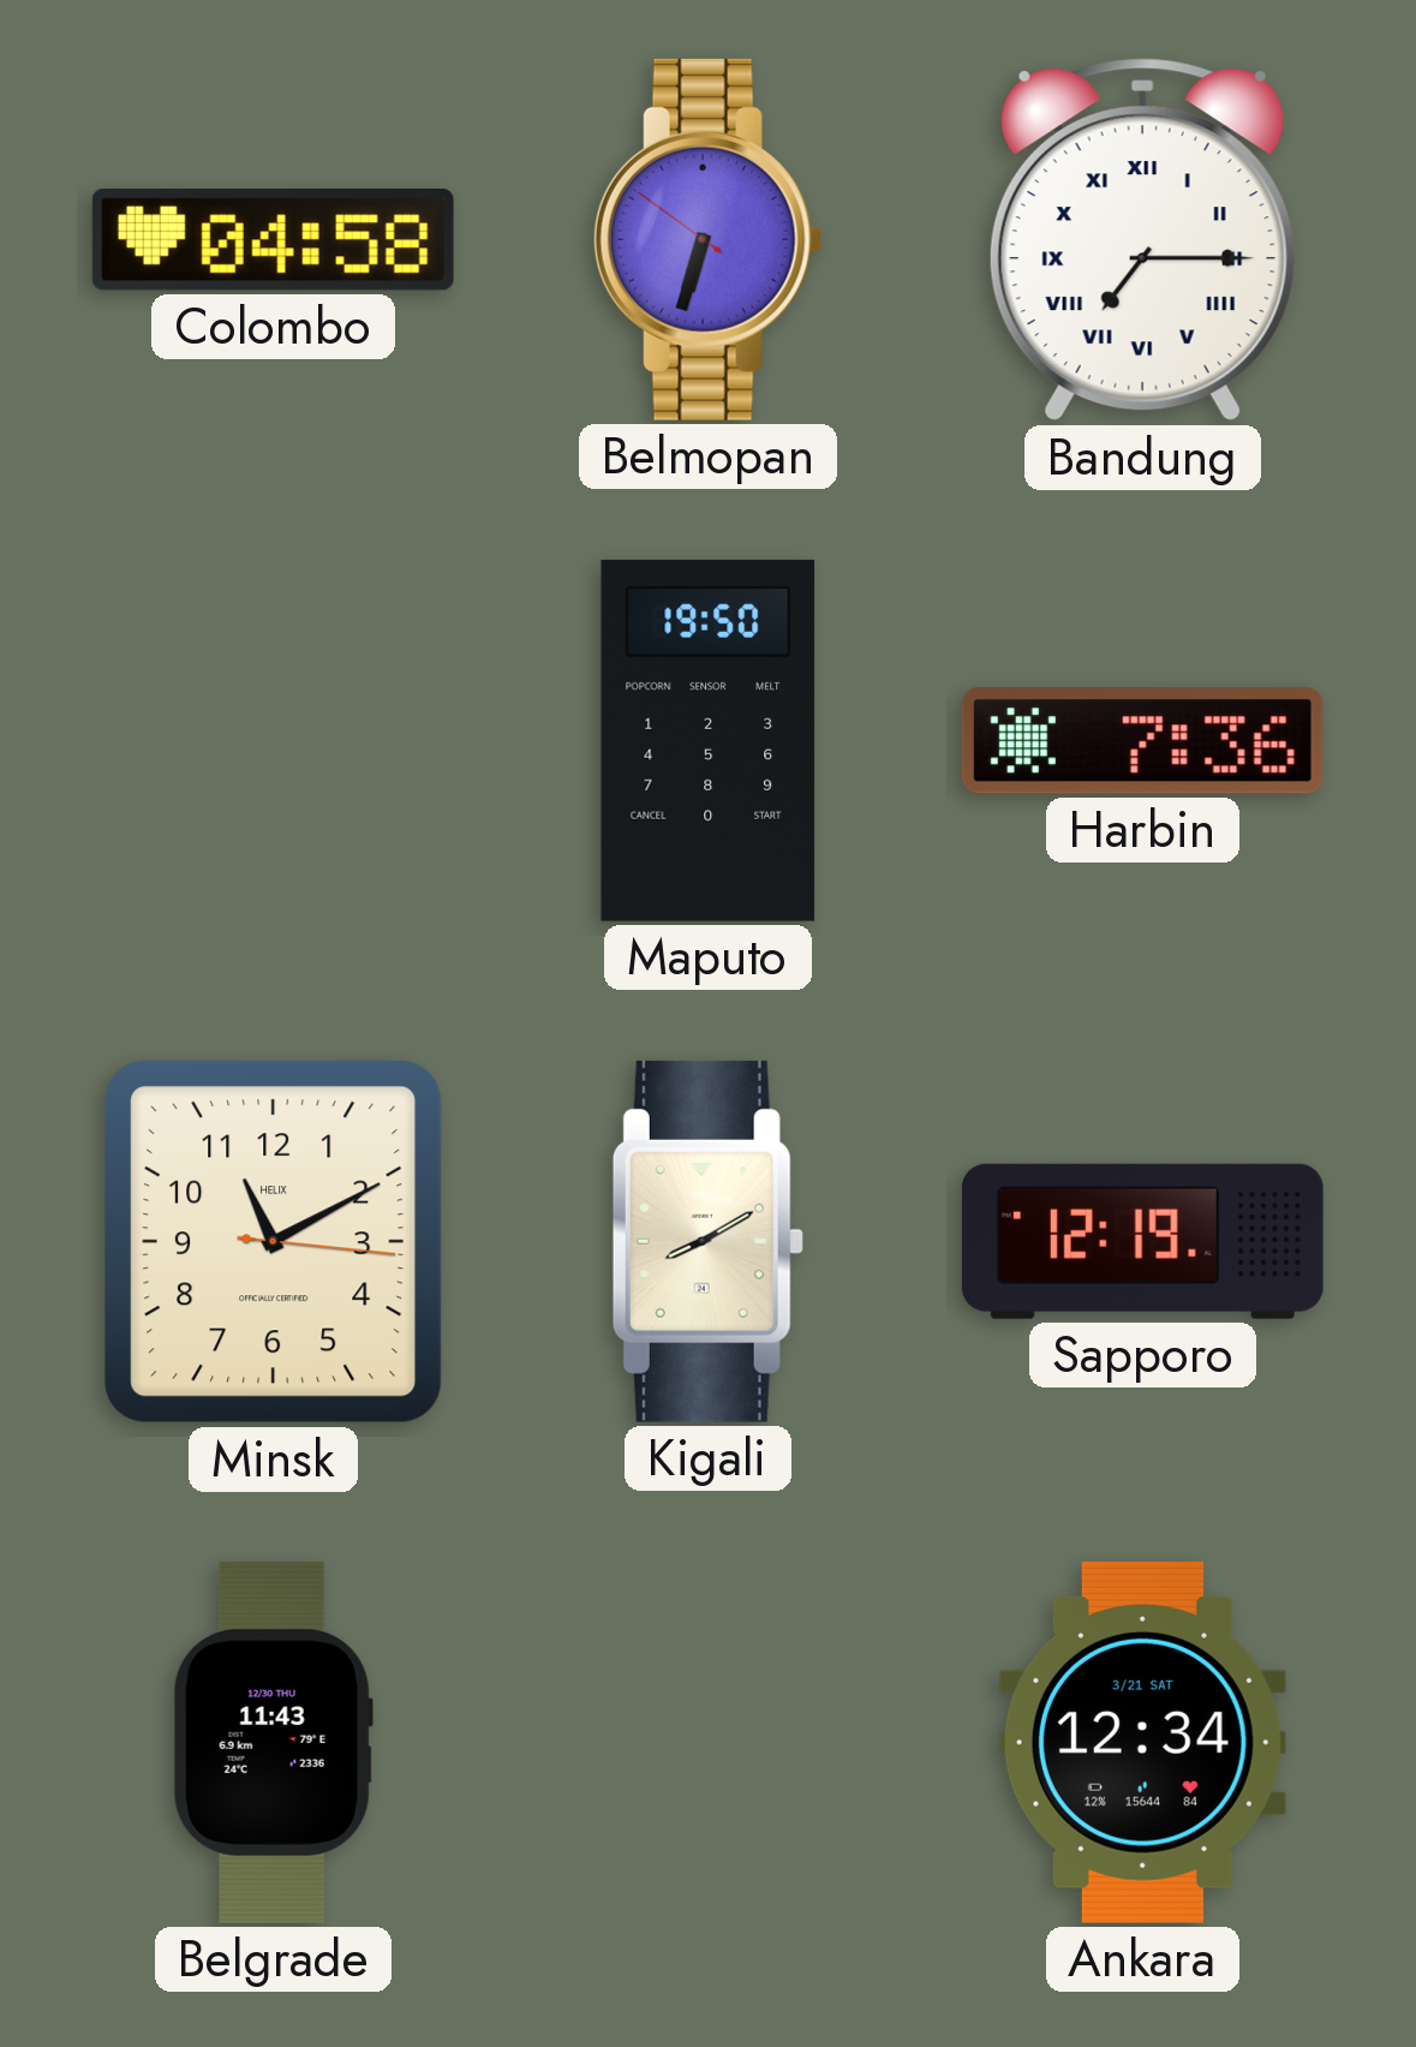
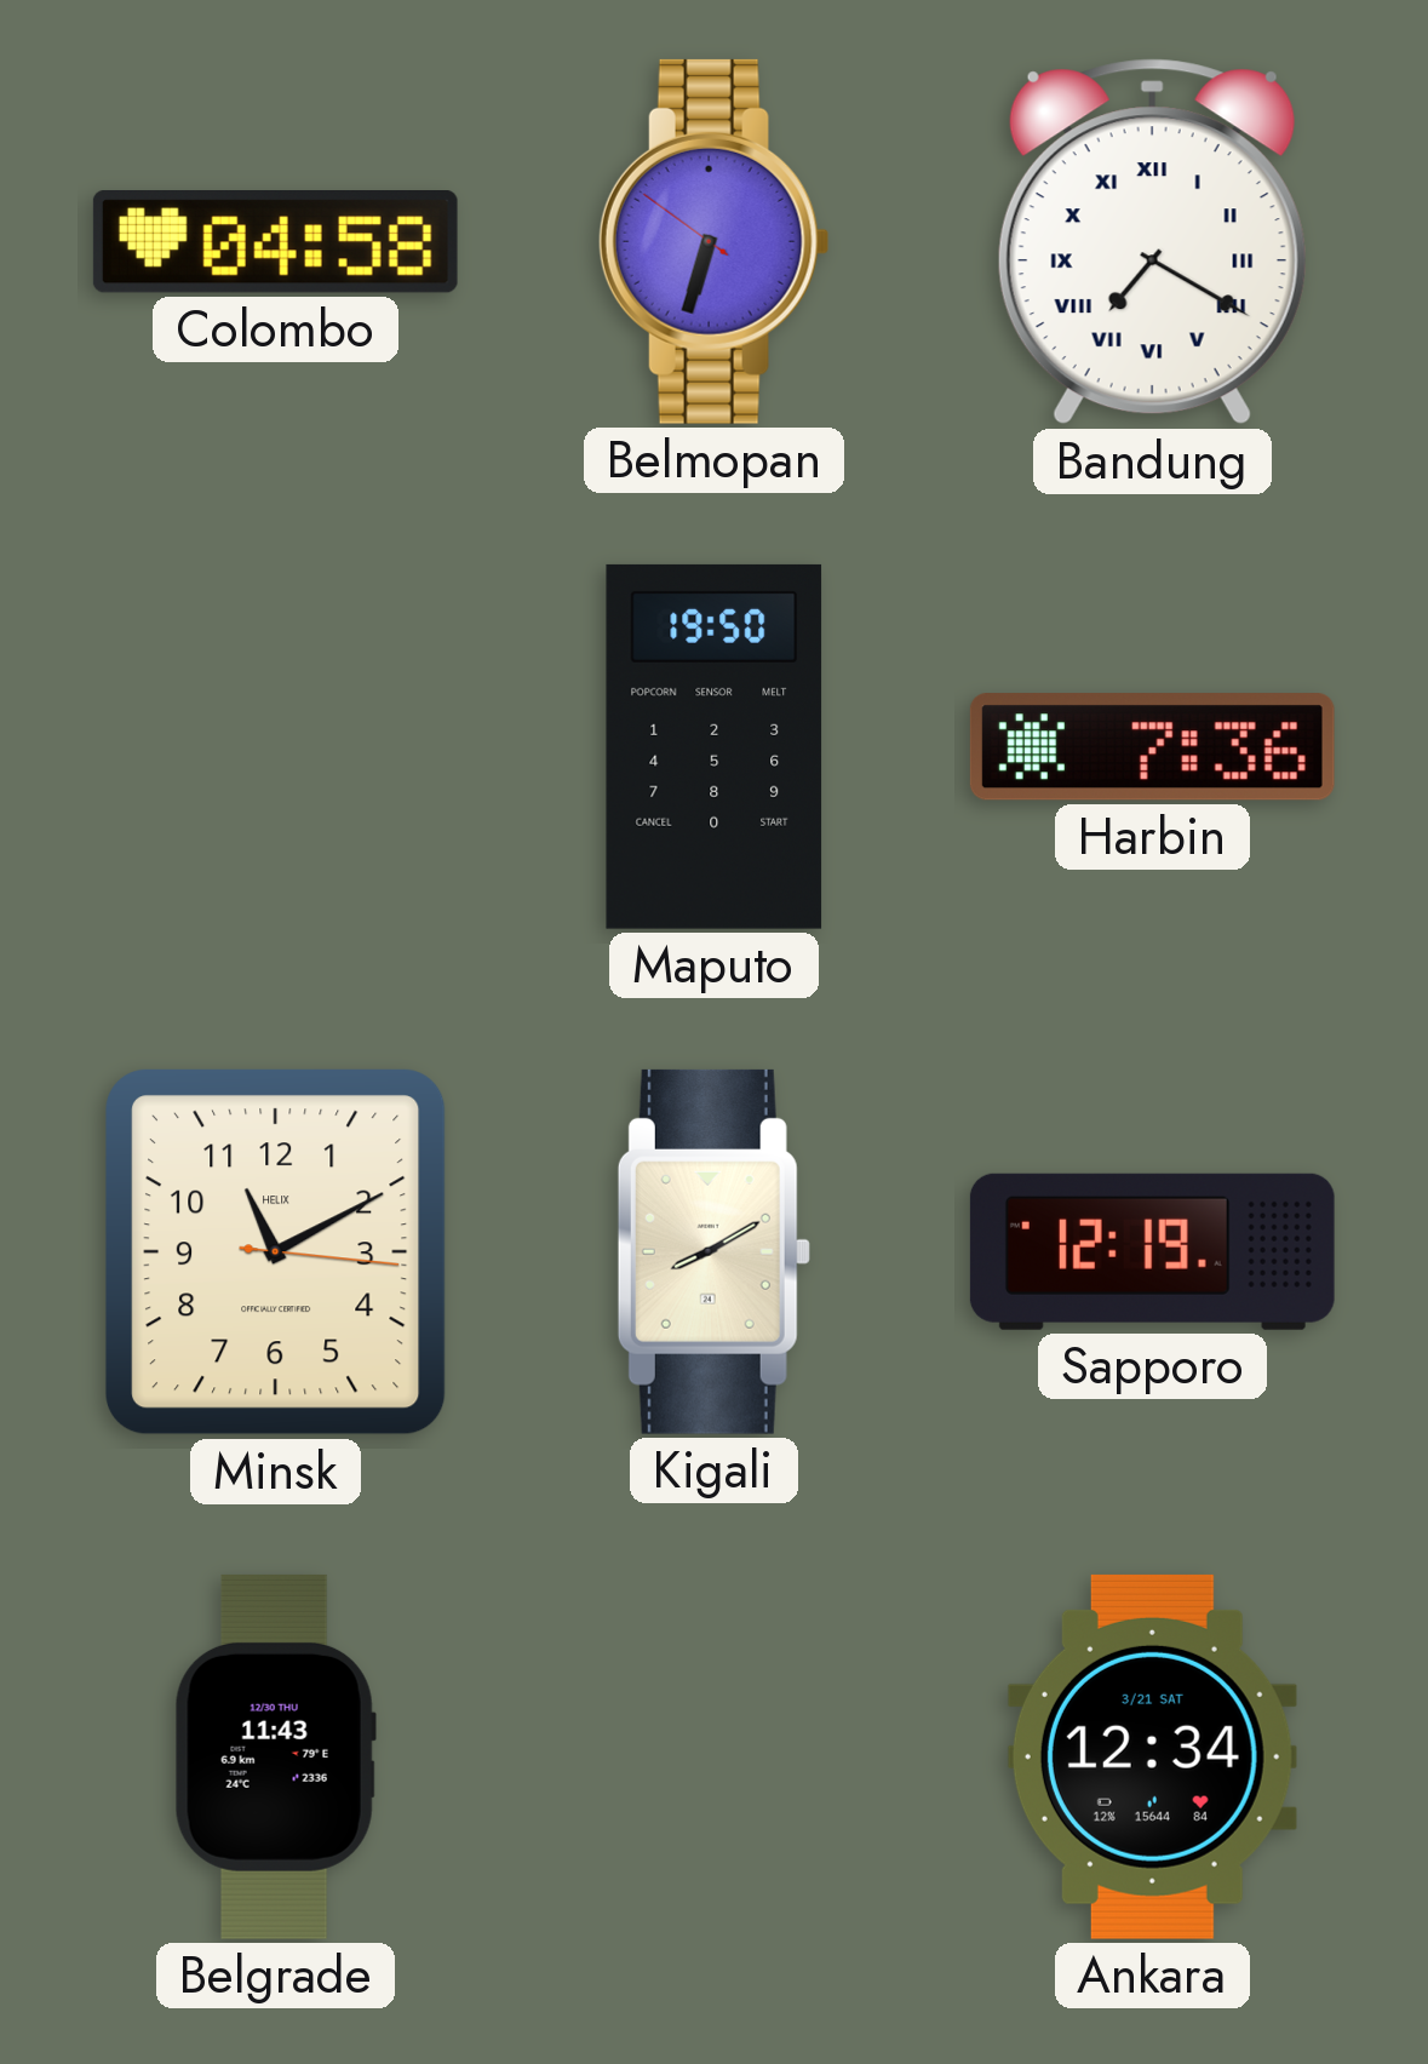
Bandung: 7:15 -> 7:20 (1152, 242)
